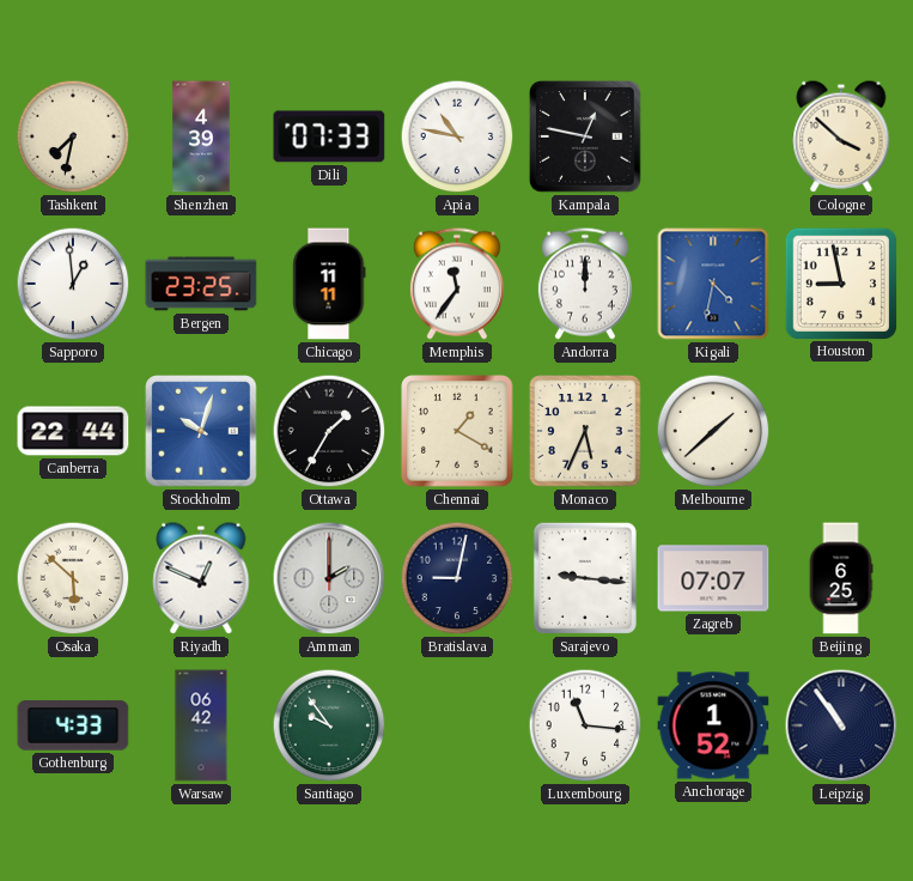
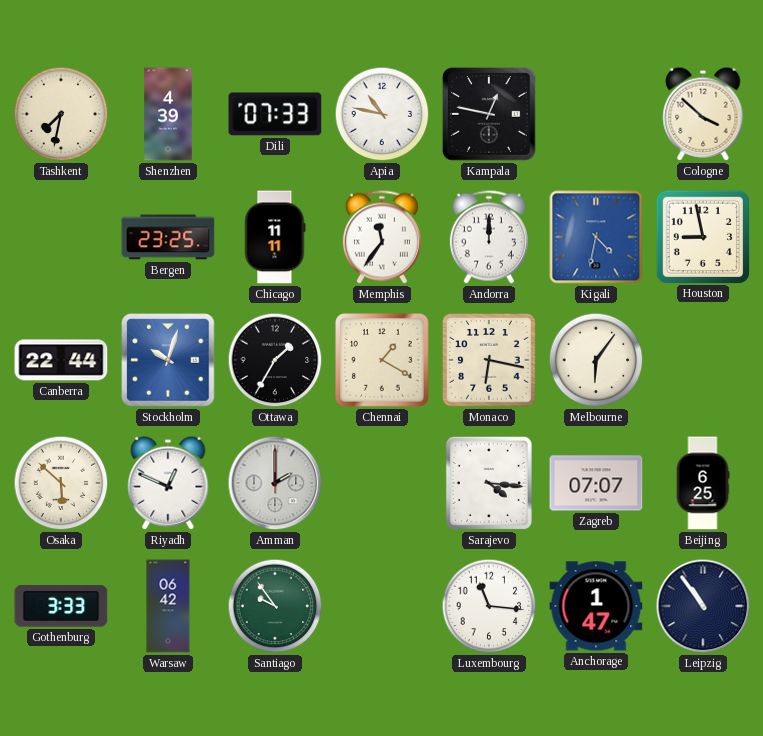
Sapporo: 12:59 -> none (73, 284)
Monaco: 5:34 -> 6:17 (489, 360)
Melbourne: 1:38 -> 6:06 (596, 360)
Bratislava: 9:02 -> none (457, 578)
Sarajevo: 9:16 -> 4:16 (489, 483)
Gothenburg: 4:33 -> 3:33 (61, 606)
Anchorage: 1:52 -> 1:47 (596, 606)
